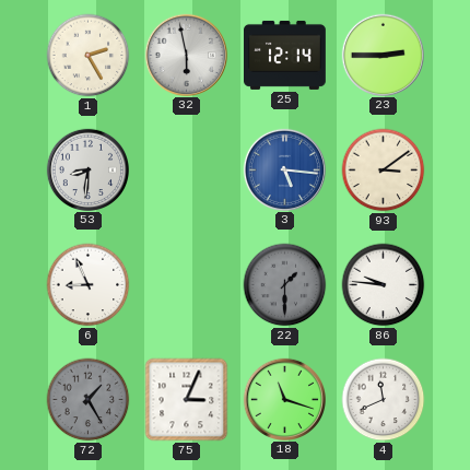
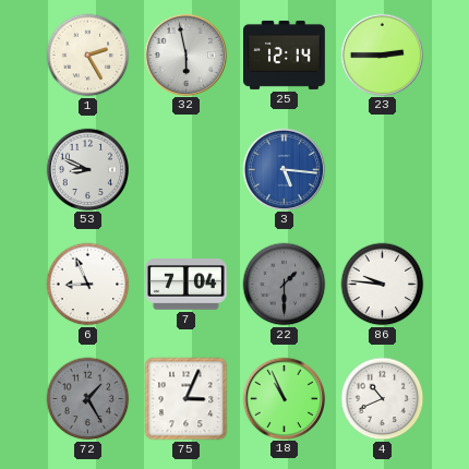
53: 8:31 -> 8:49 (87, 169)
93: 3:09 -> none (384, 171)
7: none -> 7:04 (187, 285)
18: 11:18 -> 10:56 (284, 398)
4: 11:41 -> 10:41 (383, 399)
